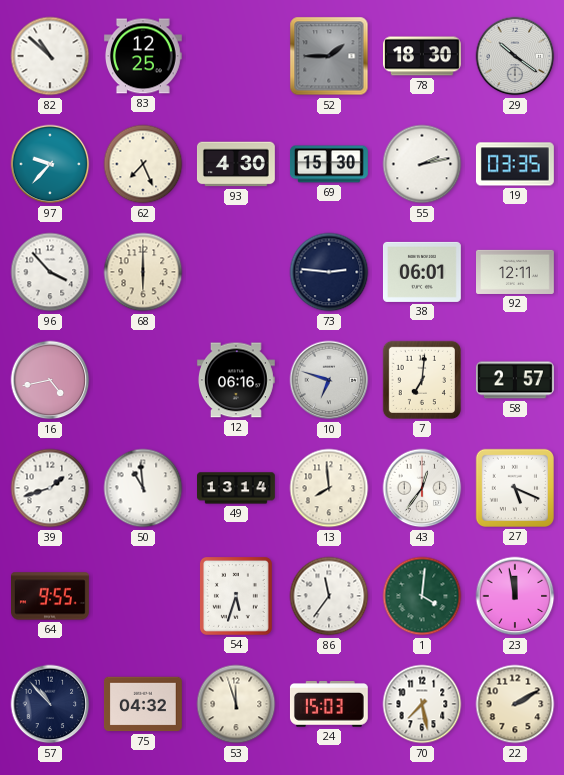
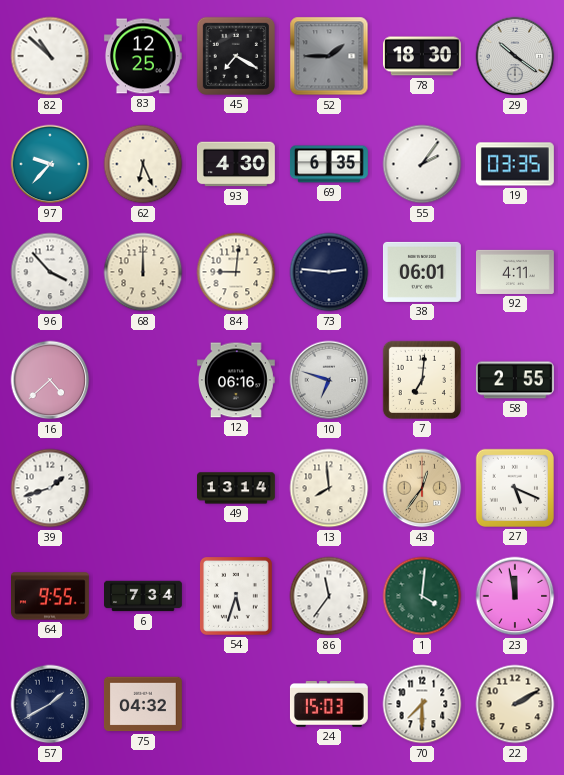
45: none -> 7:20 (236, 56)
62: 7:26 -> 6:26 (143, 164)
69: 15:30 -> 6:35 (329, 164)
55: 2:13 -> 2:06 (422, 164)
68: 6:00 -> 12:00 (143, 272)
84: none -> 9:01 (236, 272)
92: 12:11 -> 4:11 (516, 272)
16: 4:43 -> 4:38 (50, 380)
58: 2:57 -> 2:55 (515, 380)
50: 10:59 -> none (143, 488)
43 dial: white -> champagne (422, 488)
6: none -> 7:34 (144, 596)
57: 10:53 -> 1:40 (50, 704)
53: 11:57 -> none (236, 704)
70: 7:28 -> 7:30 (422, 704)
